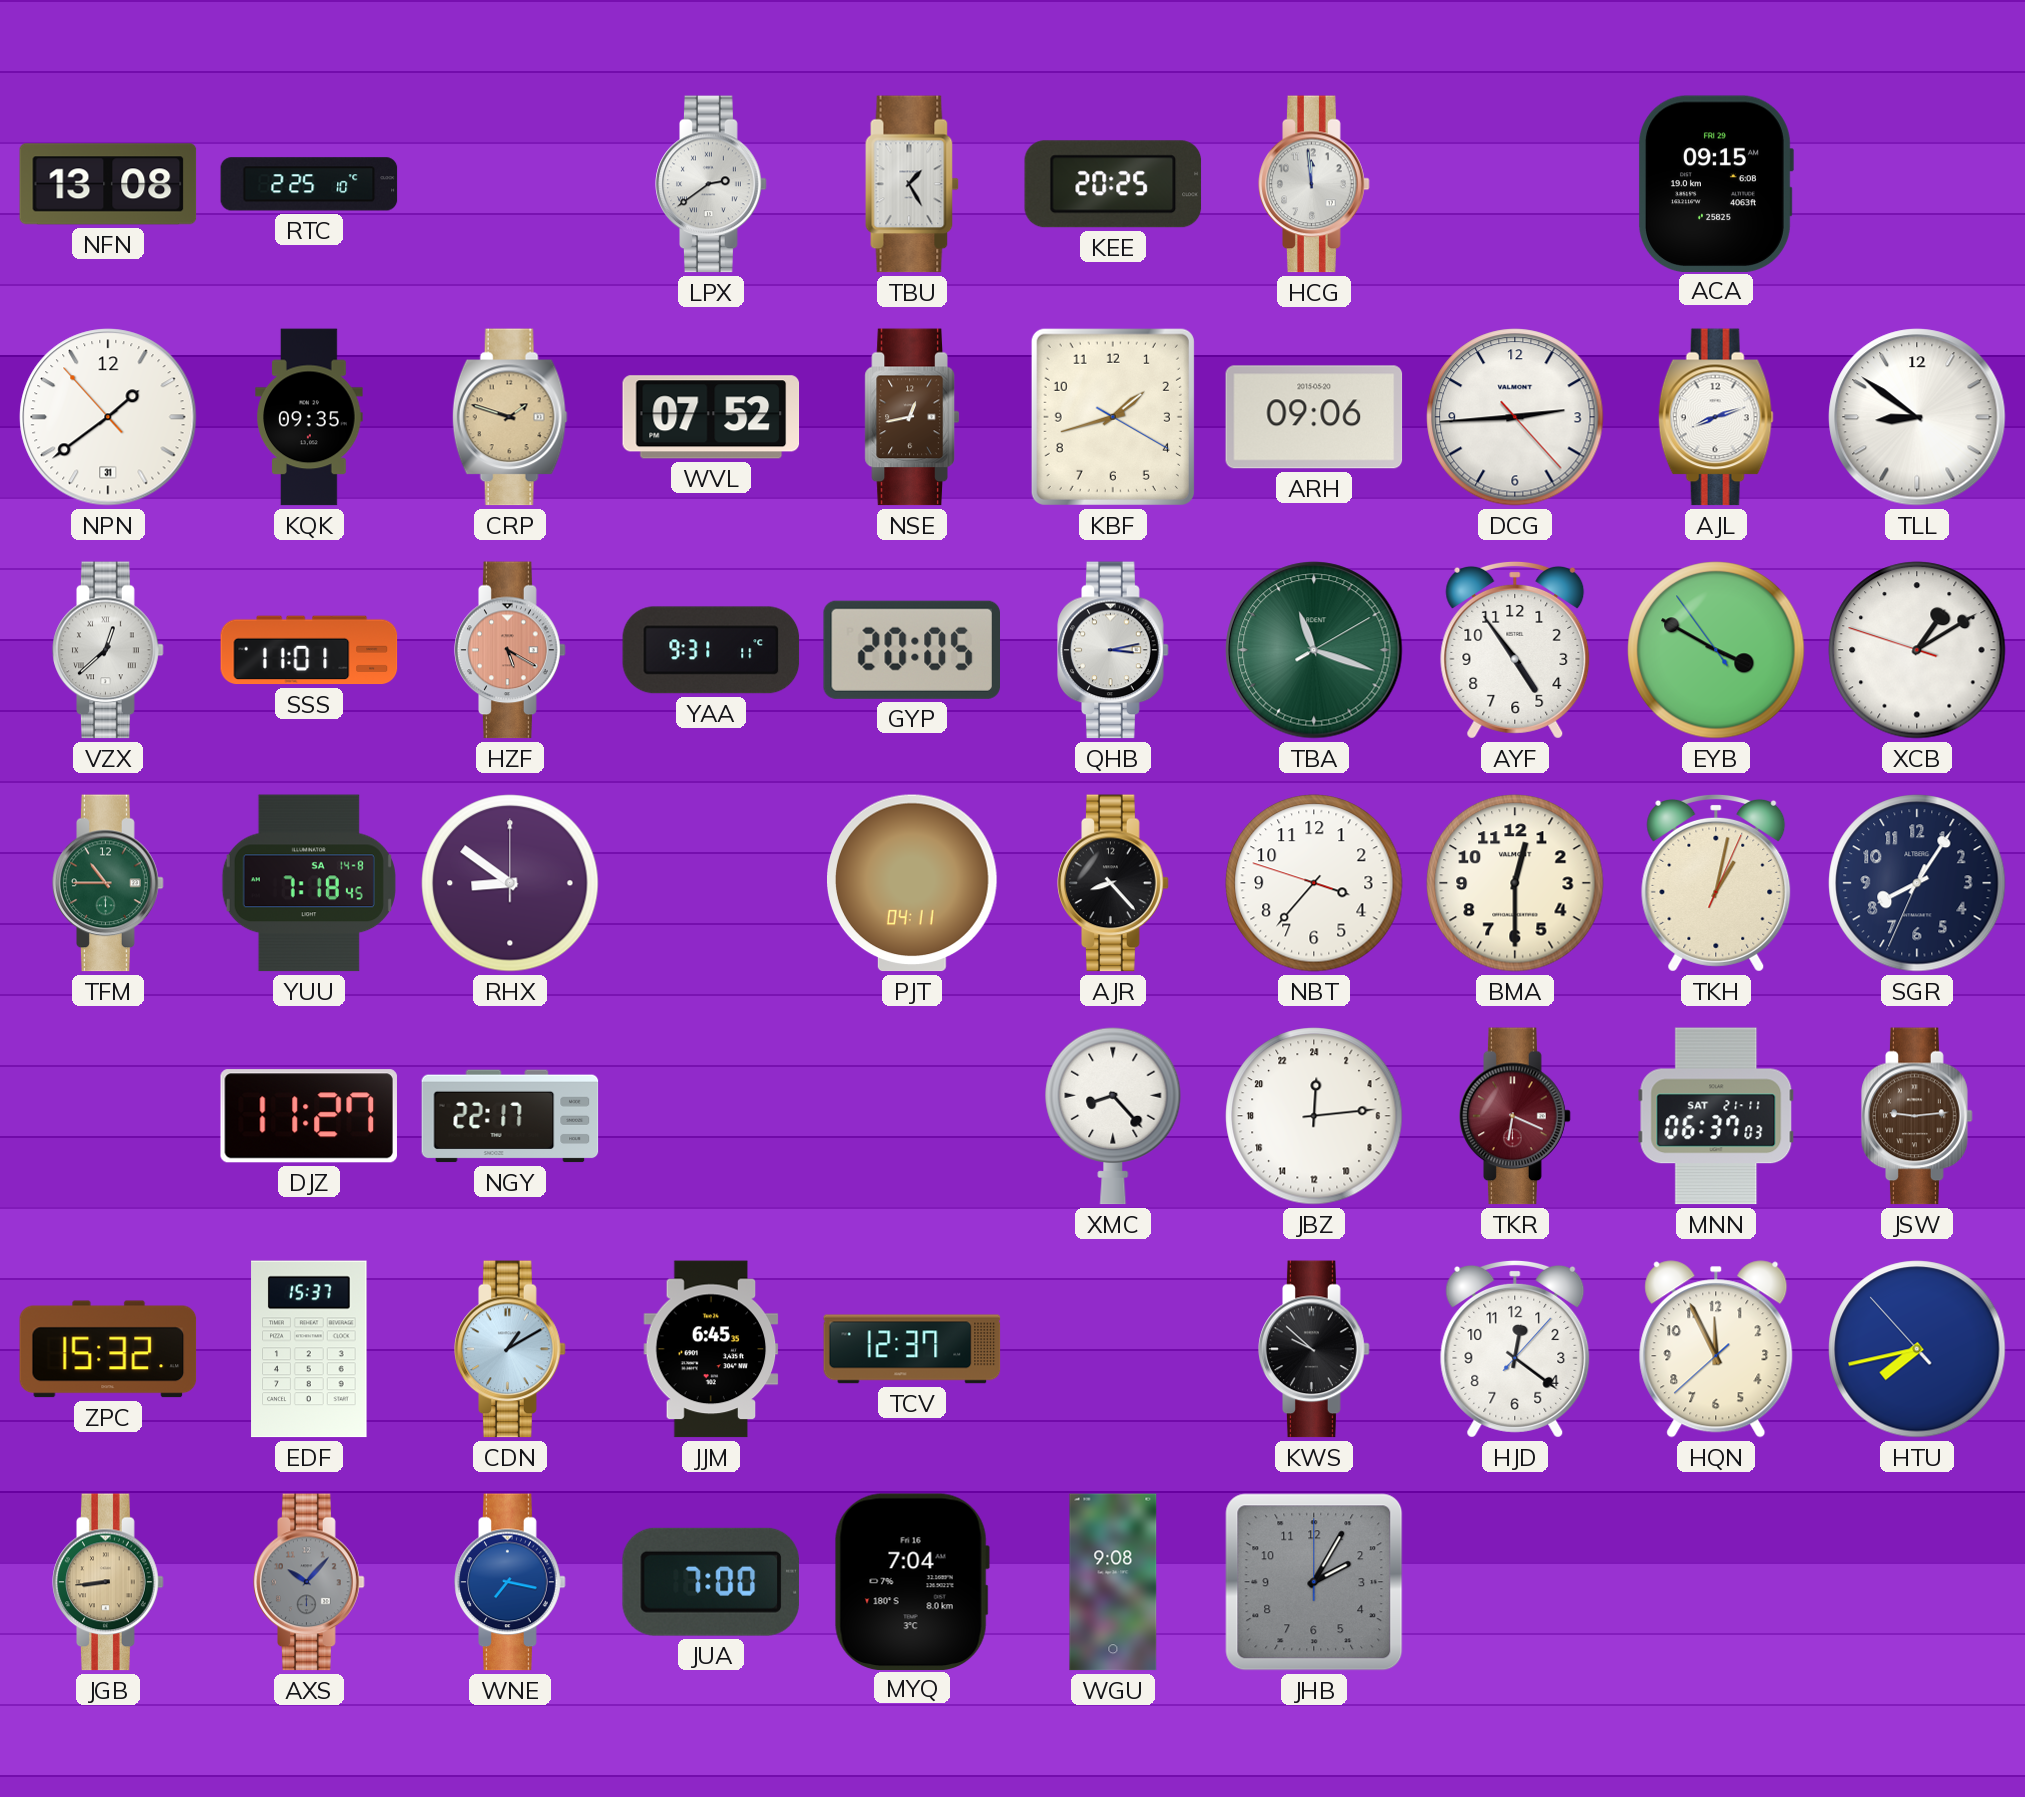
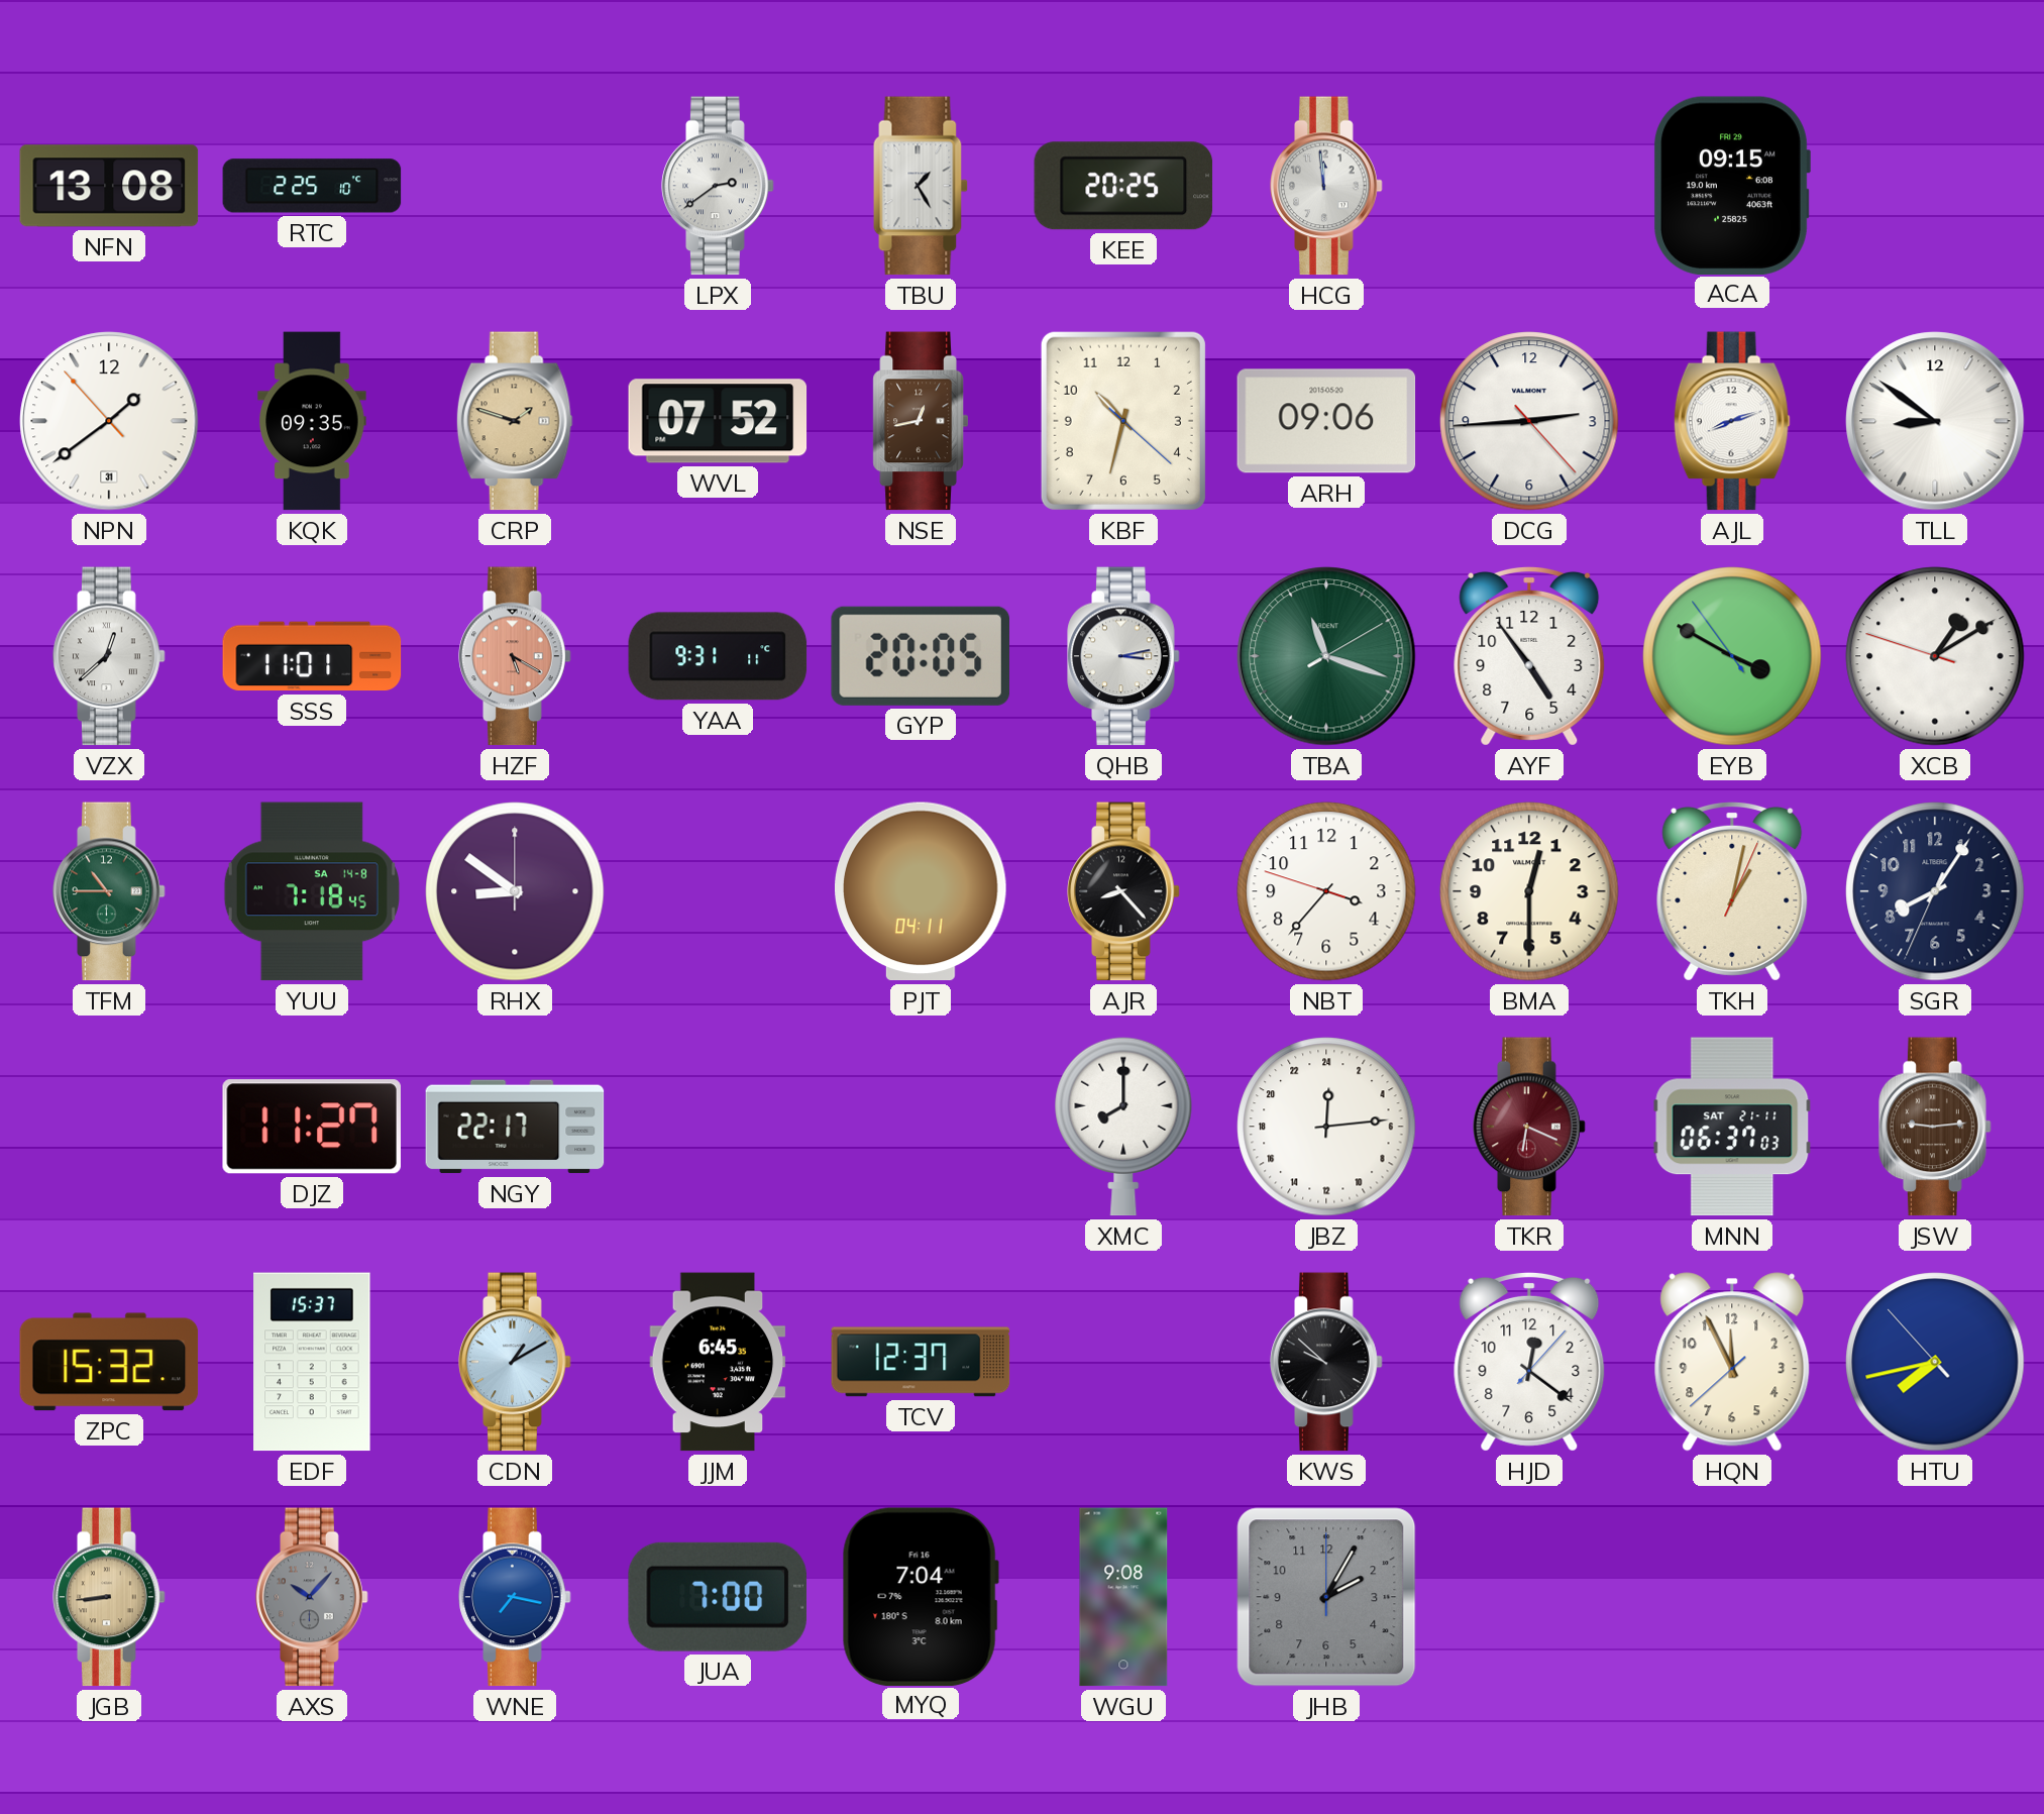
KBF: 1:42 -> 10:32 (1123, 421)
XMC: 8:23 -> 8:00 (1123, 1127)
